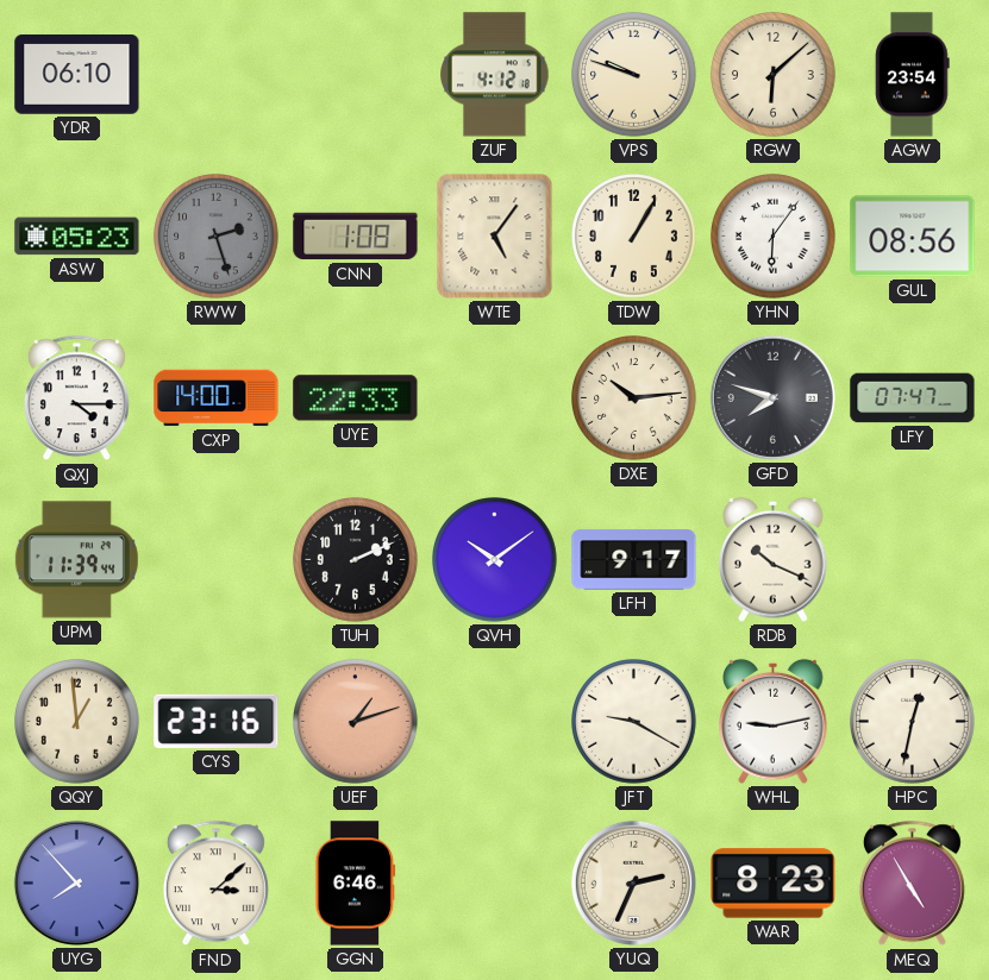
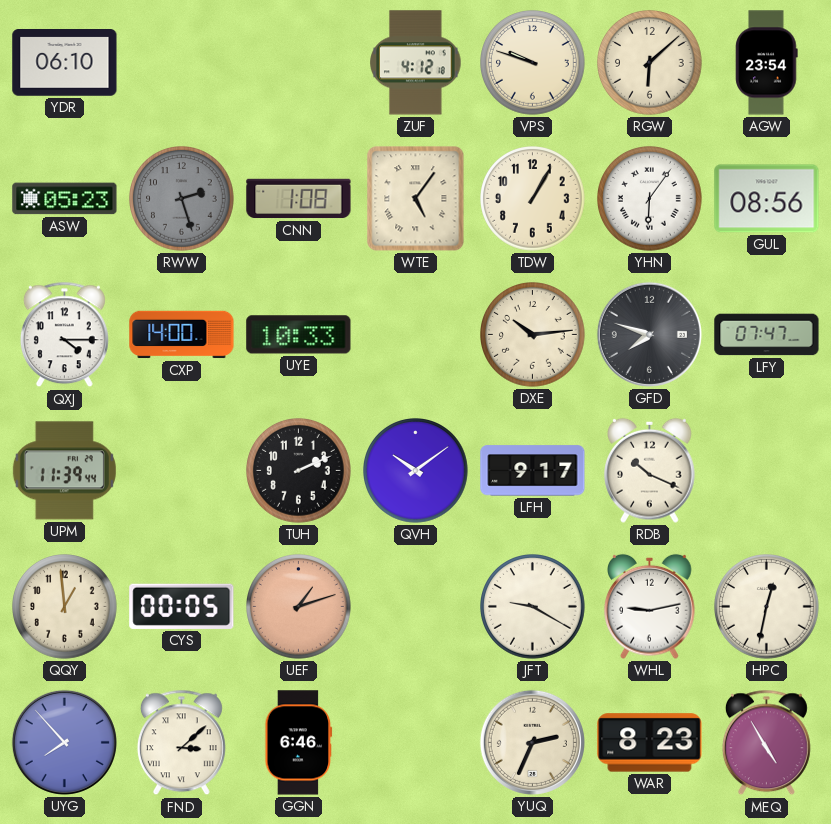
UYE: 22:33 -> 10:33 (299, 335)
CYS: 23:16 -> 00:05 (182, 606)
